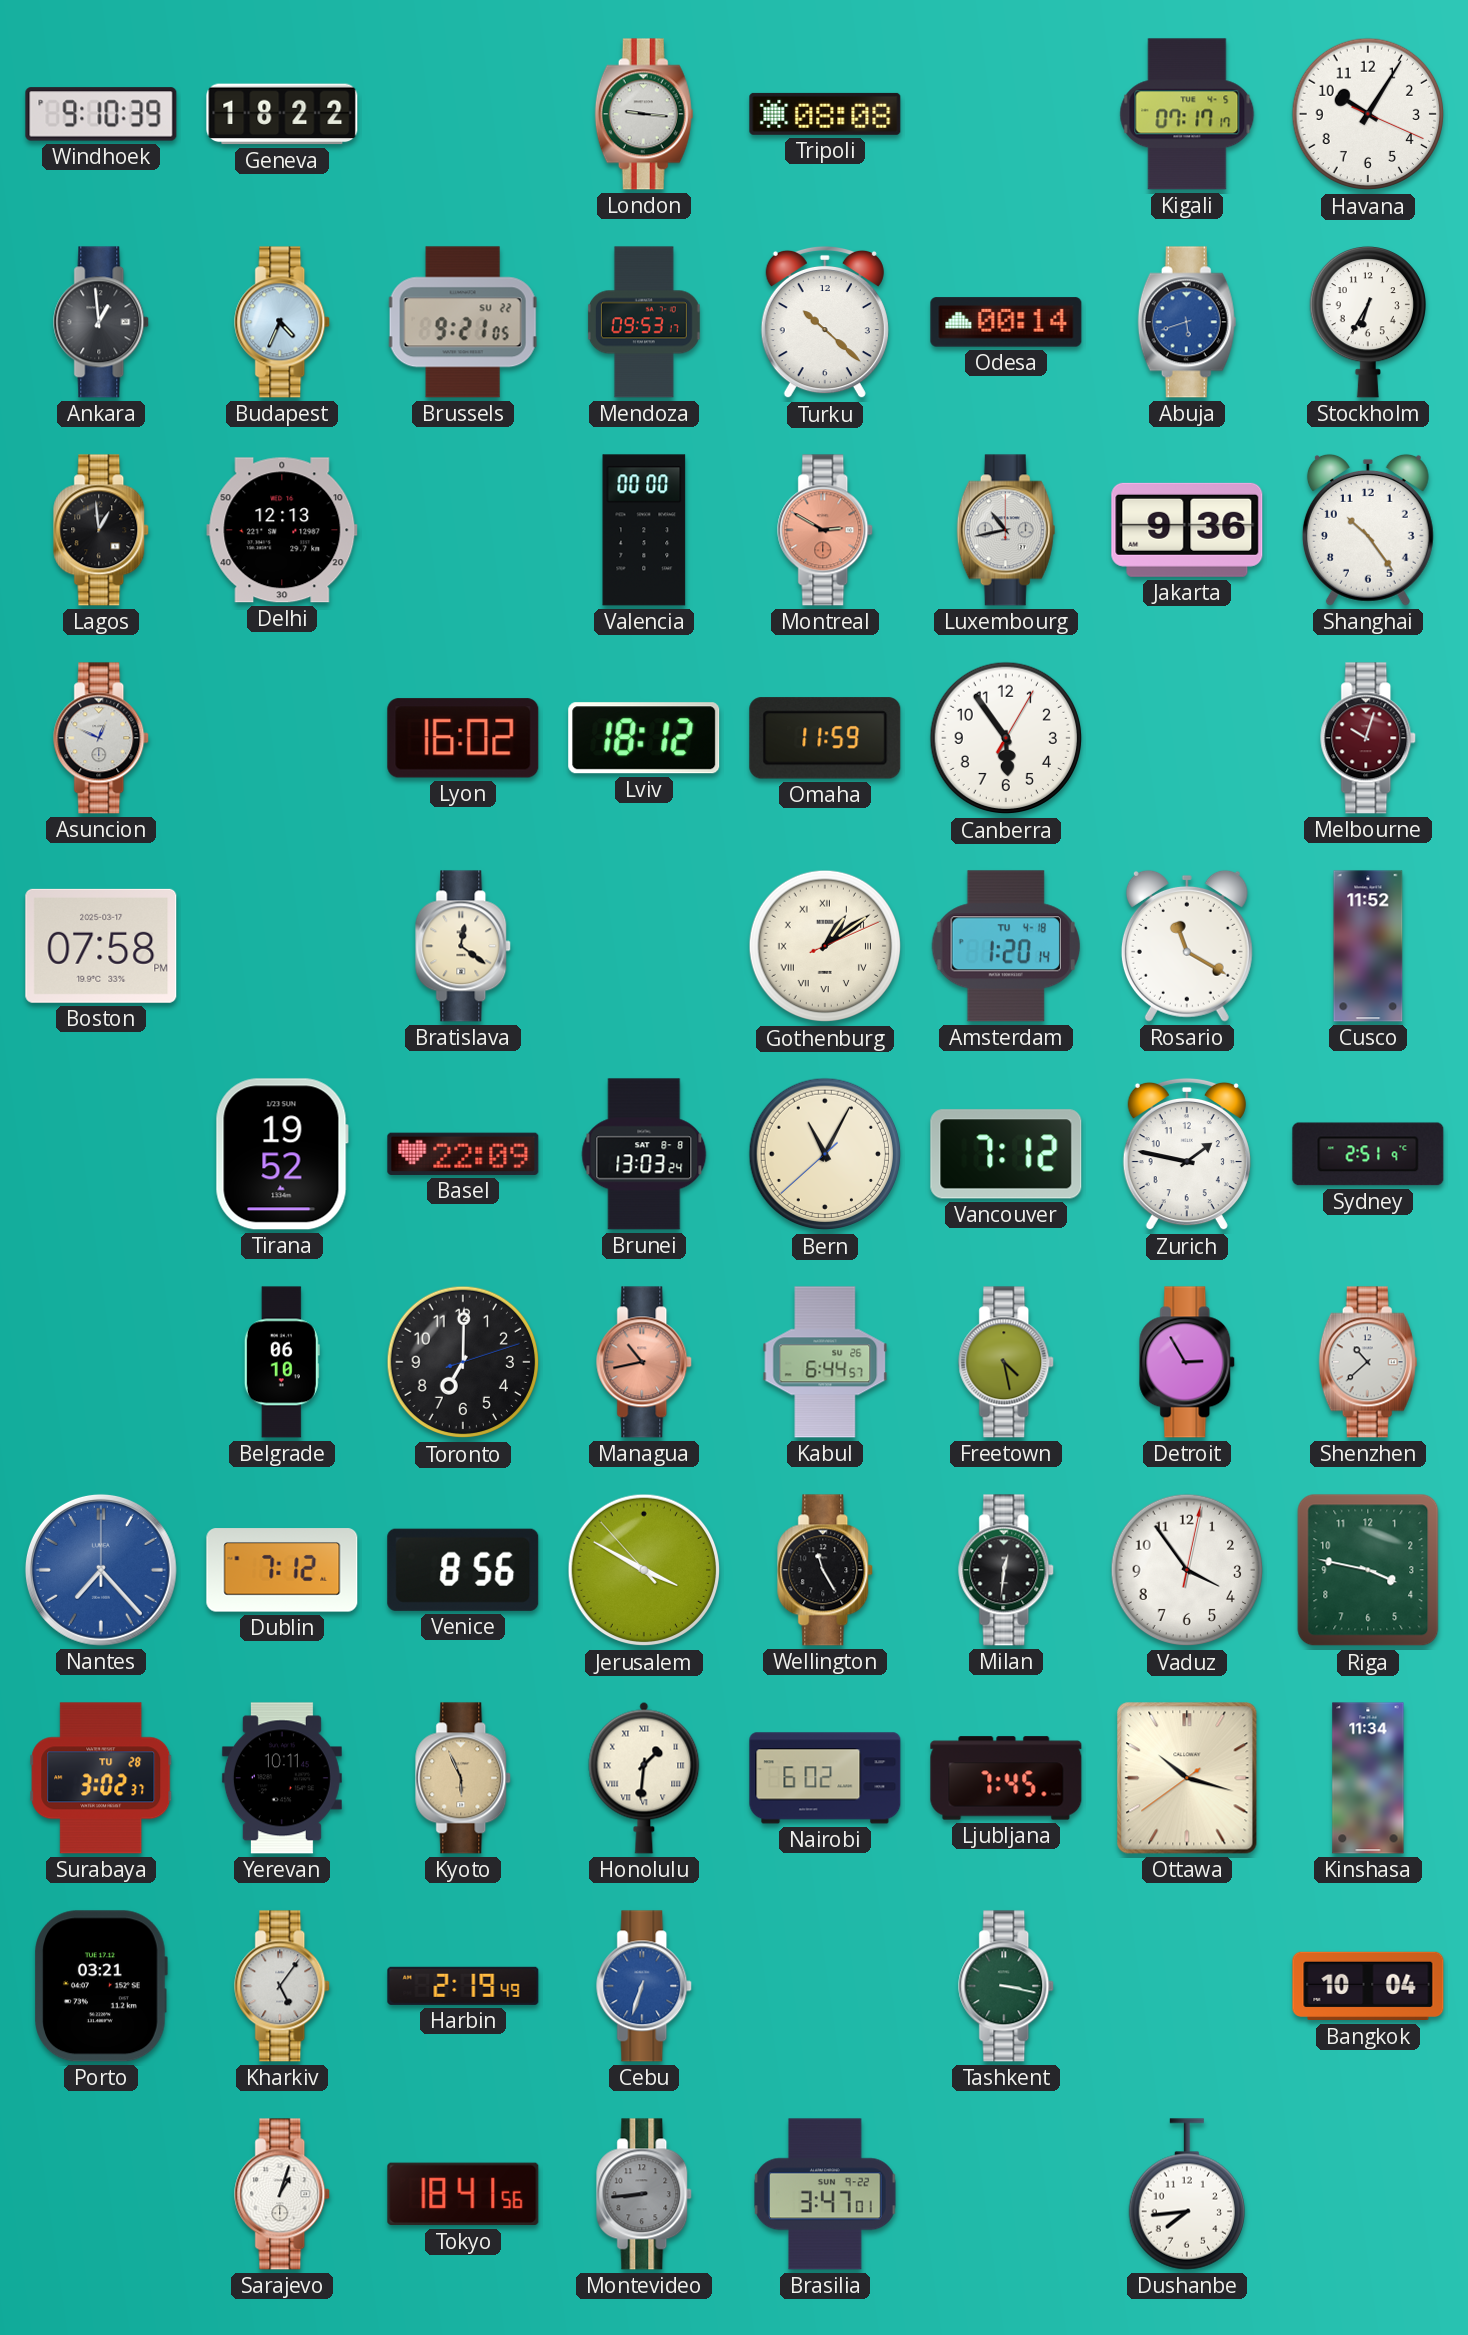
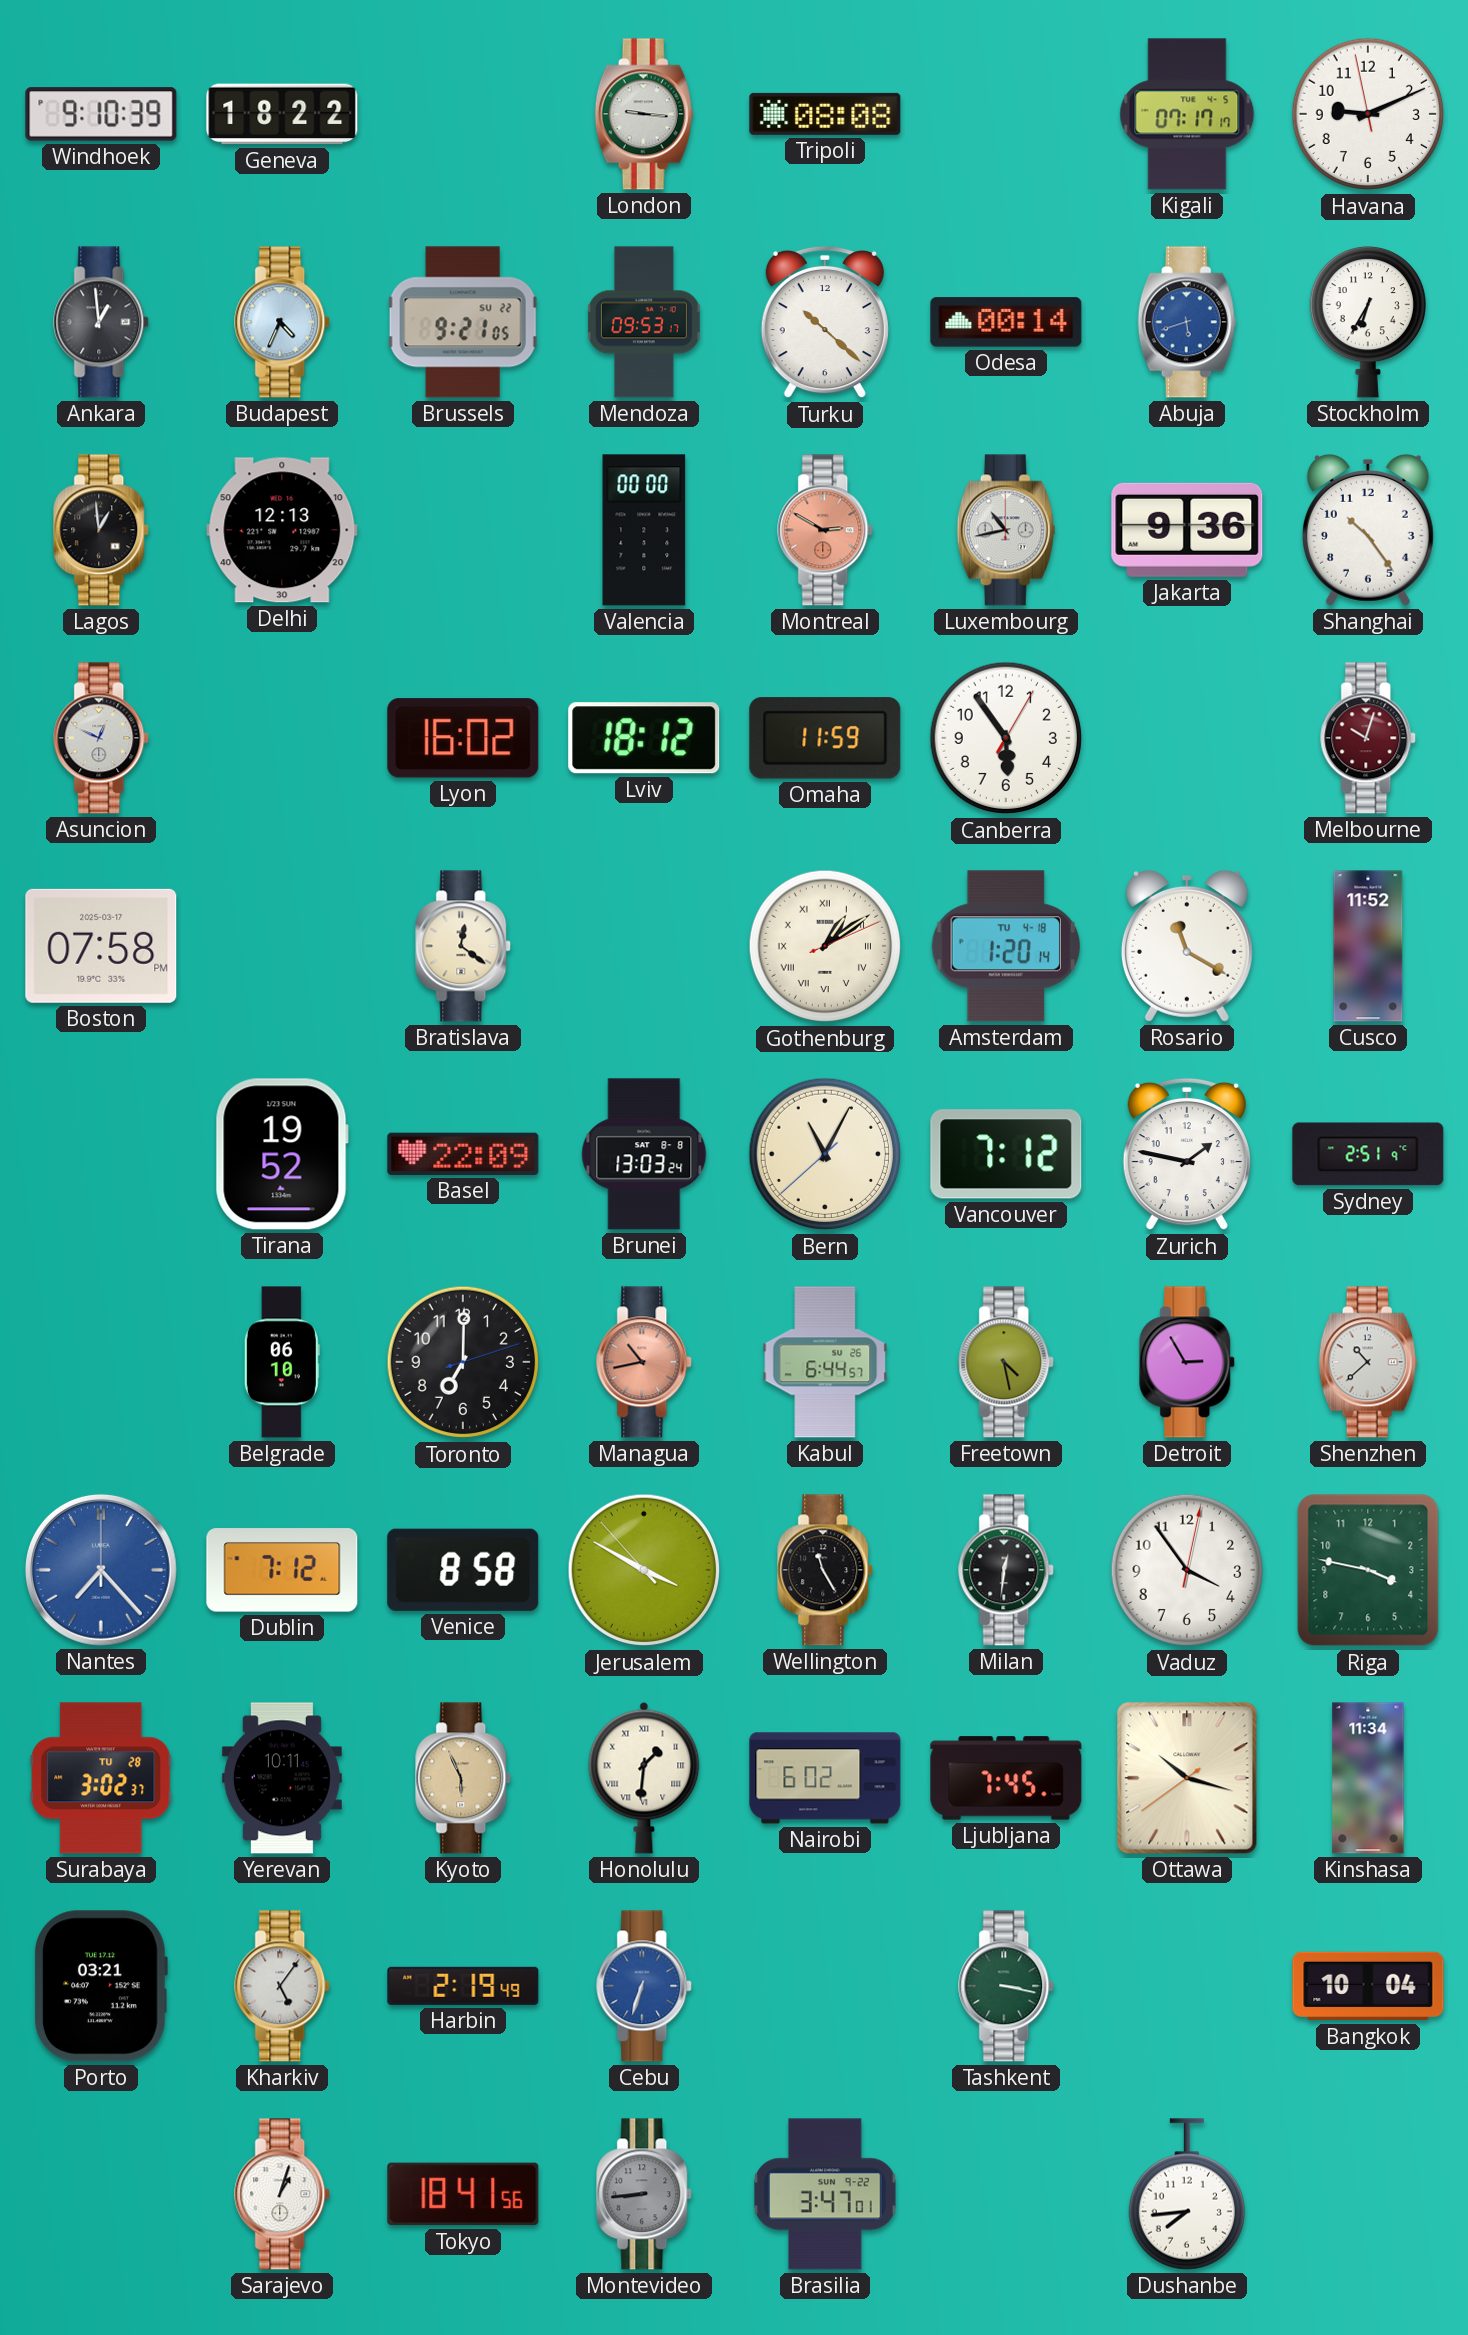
Havana: 10:05 -> 9:10 (1368, 114)
Venice: 8:56 -> 8:58 (463, 1570)
